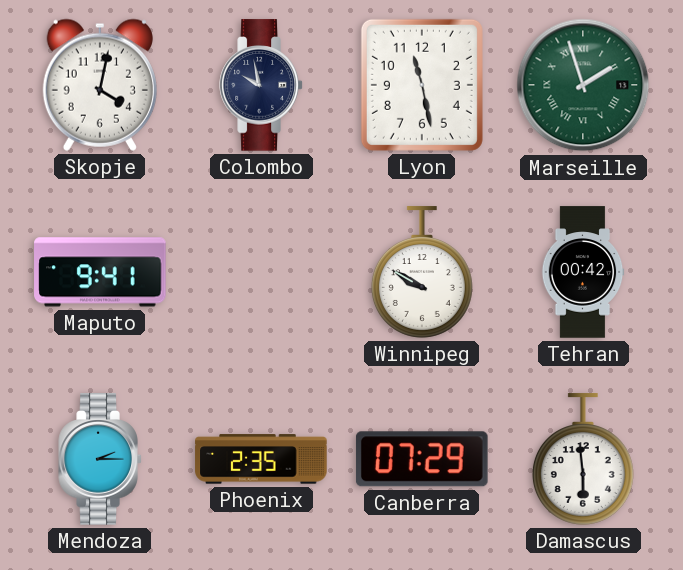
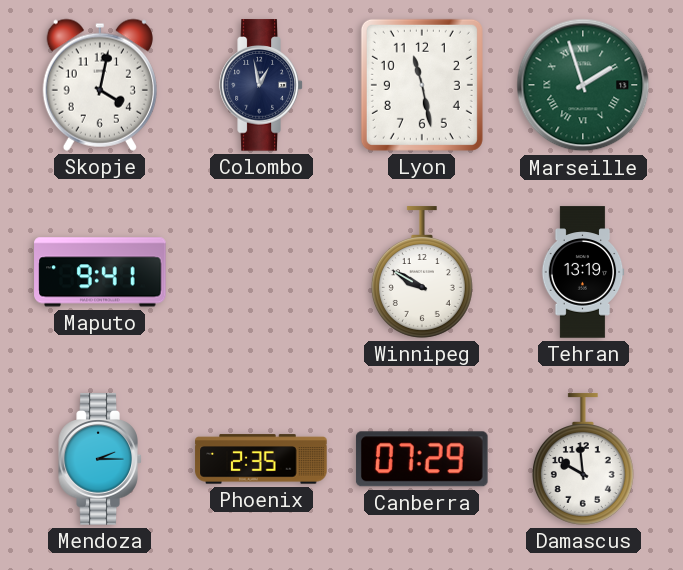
Colombo: 9:58 -> 12:58 (261, 85)
Tehran: 00:42 -> 13:19 (583, 272)
Damascus: 5:59 -> 9:59 (583, 459)
